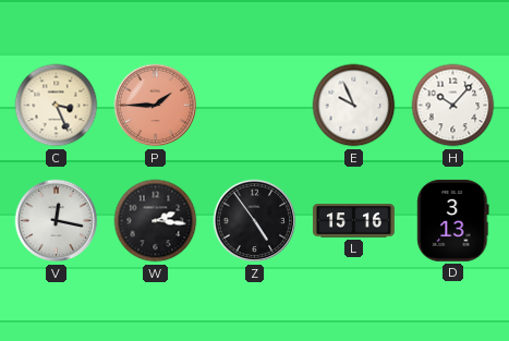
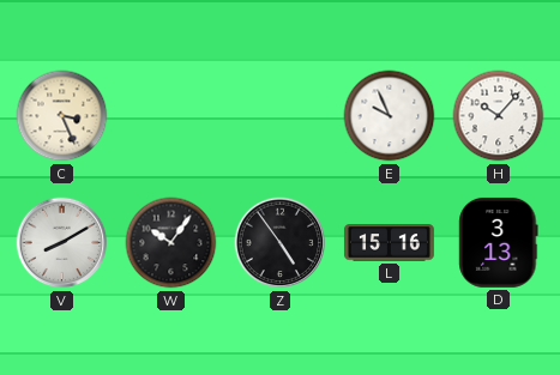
P: 1:45 -> none (156, 106)
V: 12:17 -> 8:10 (62, 243)
W: 2:16 -> 10:06 (171, 243)
